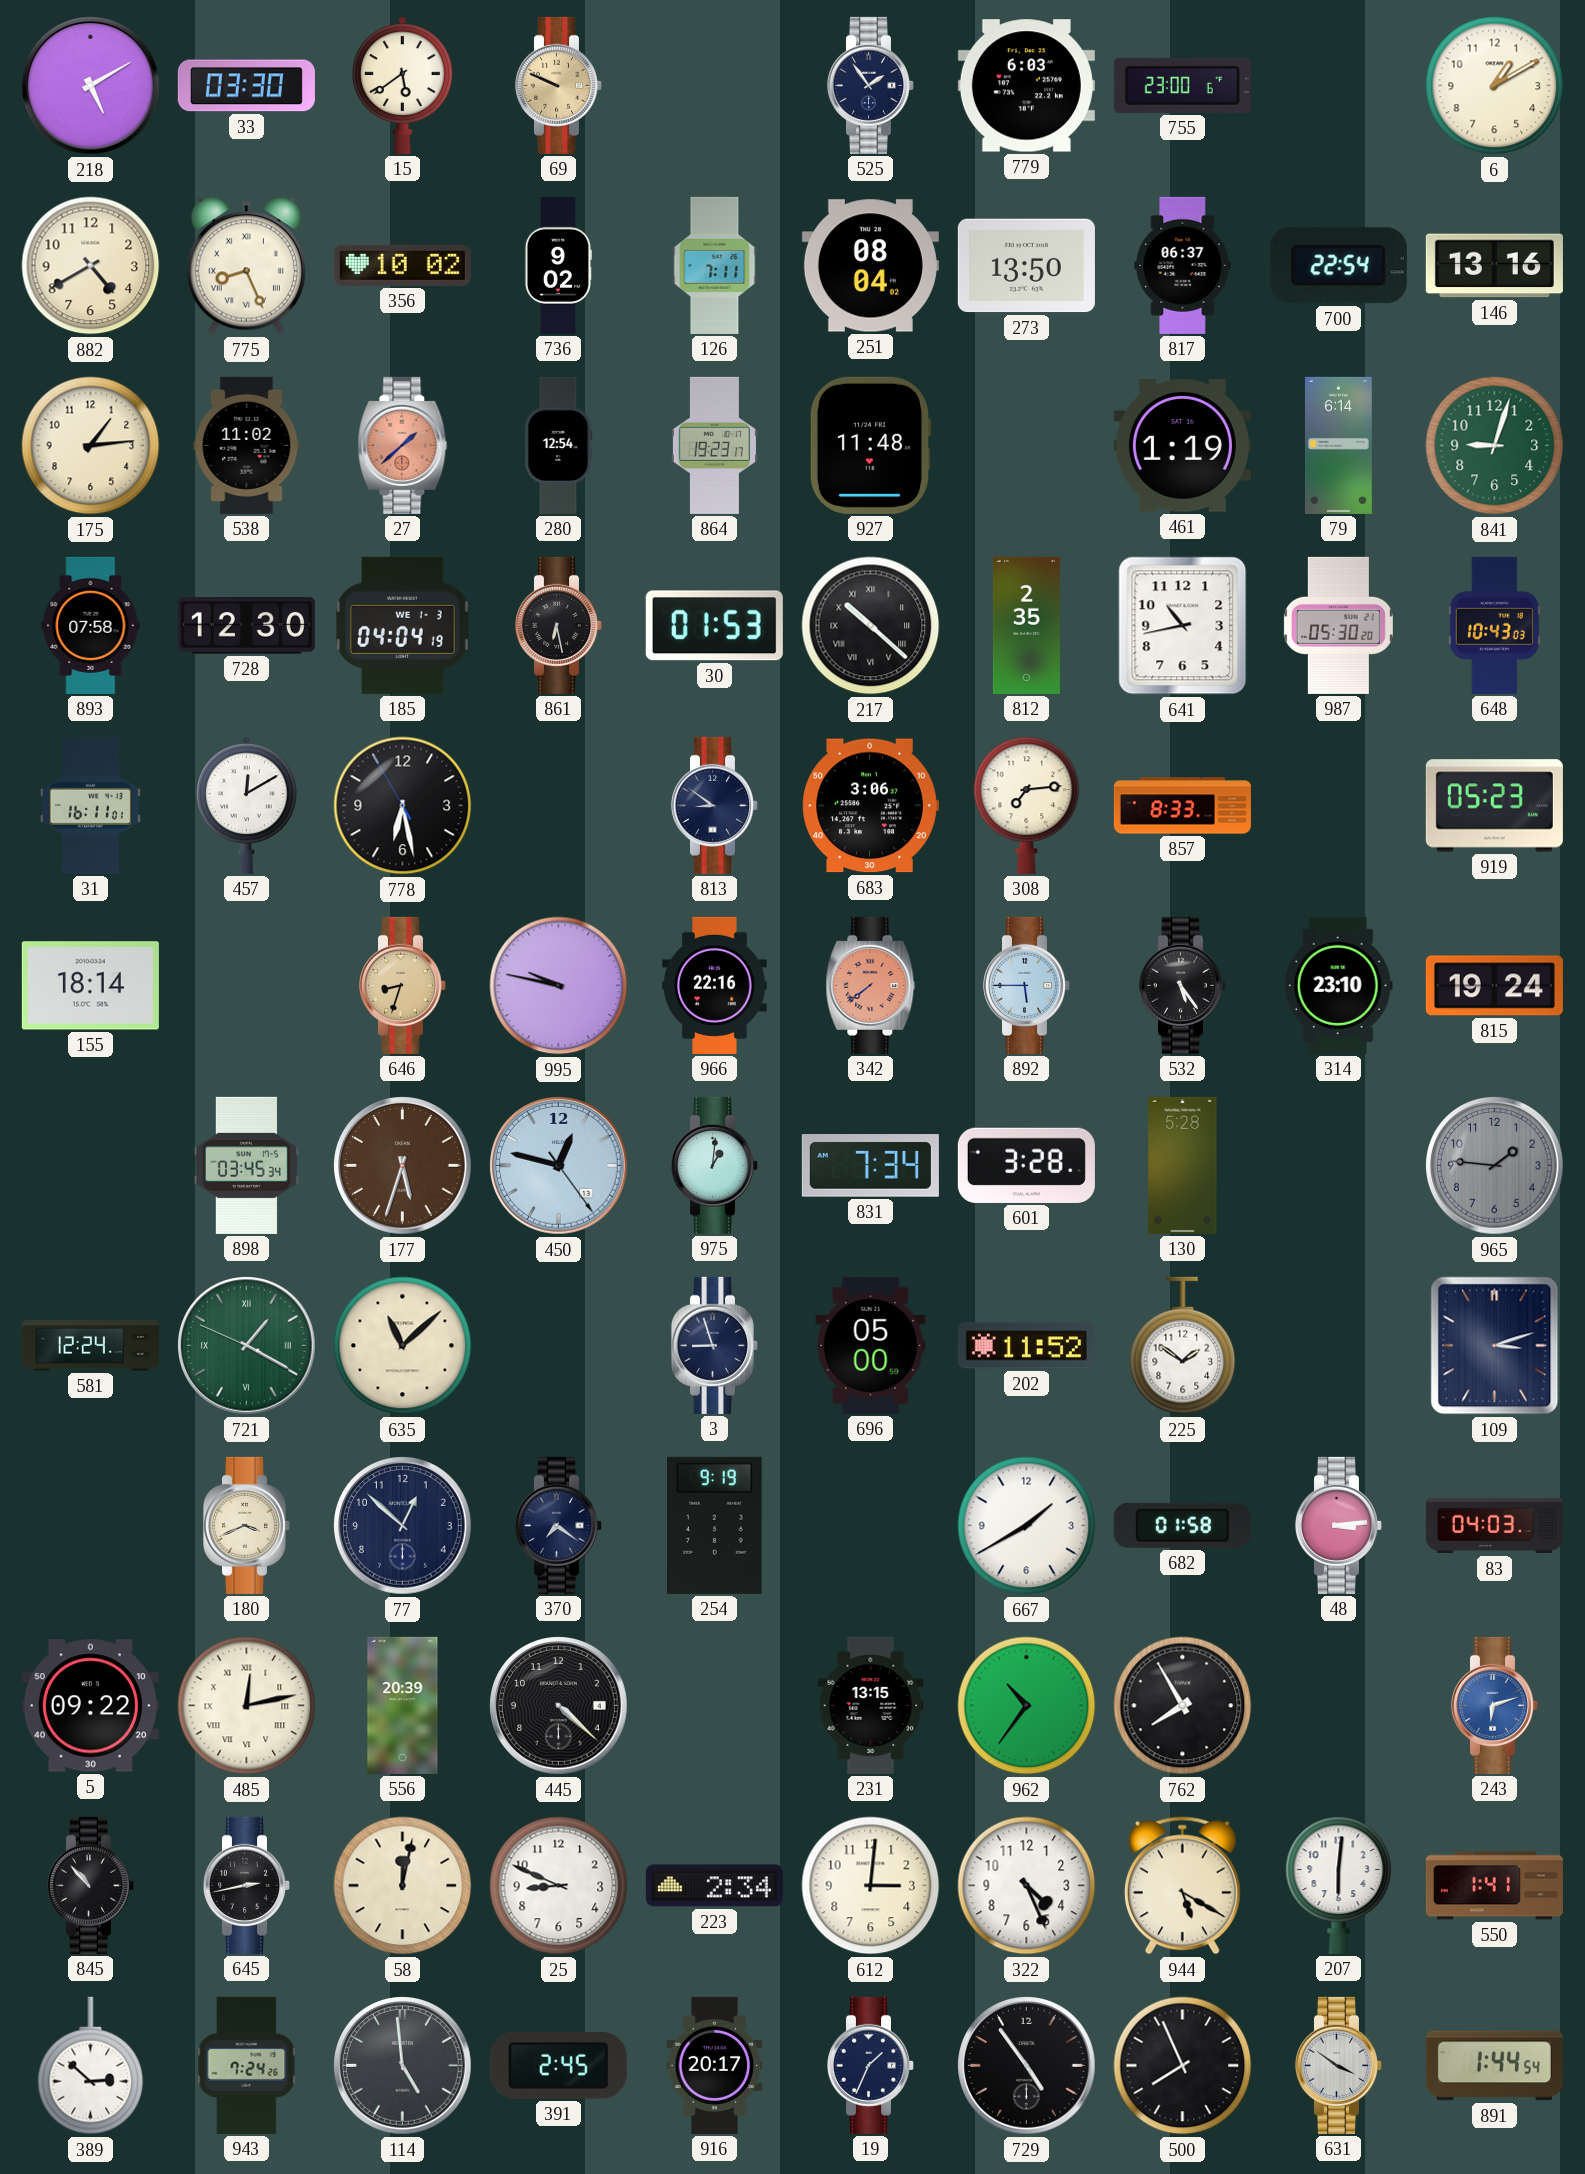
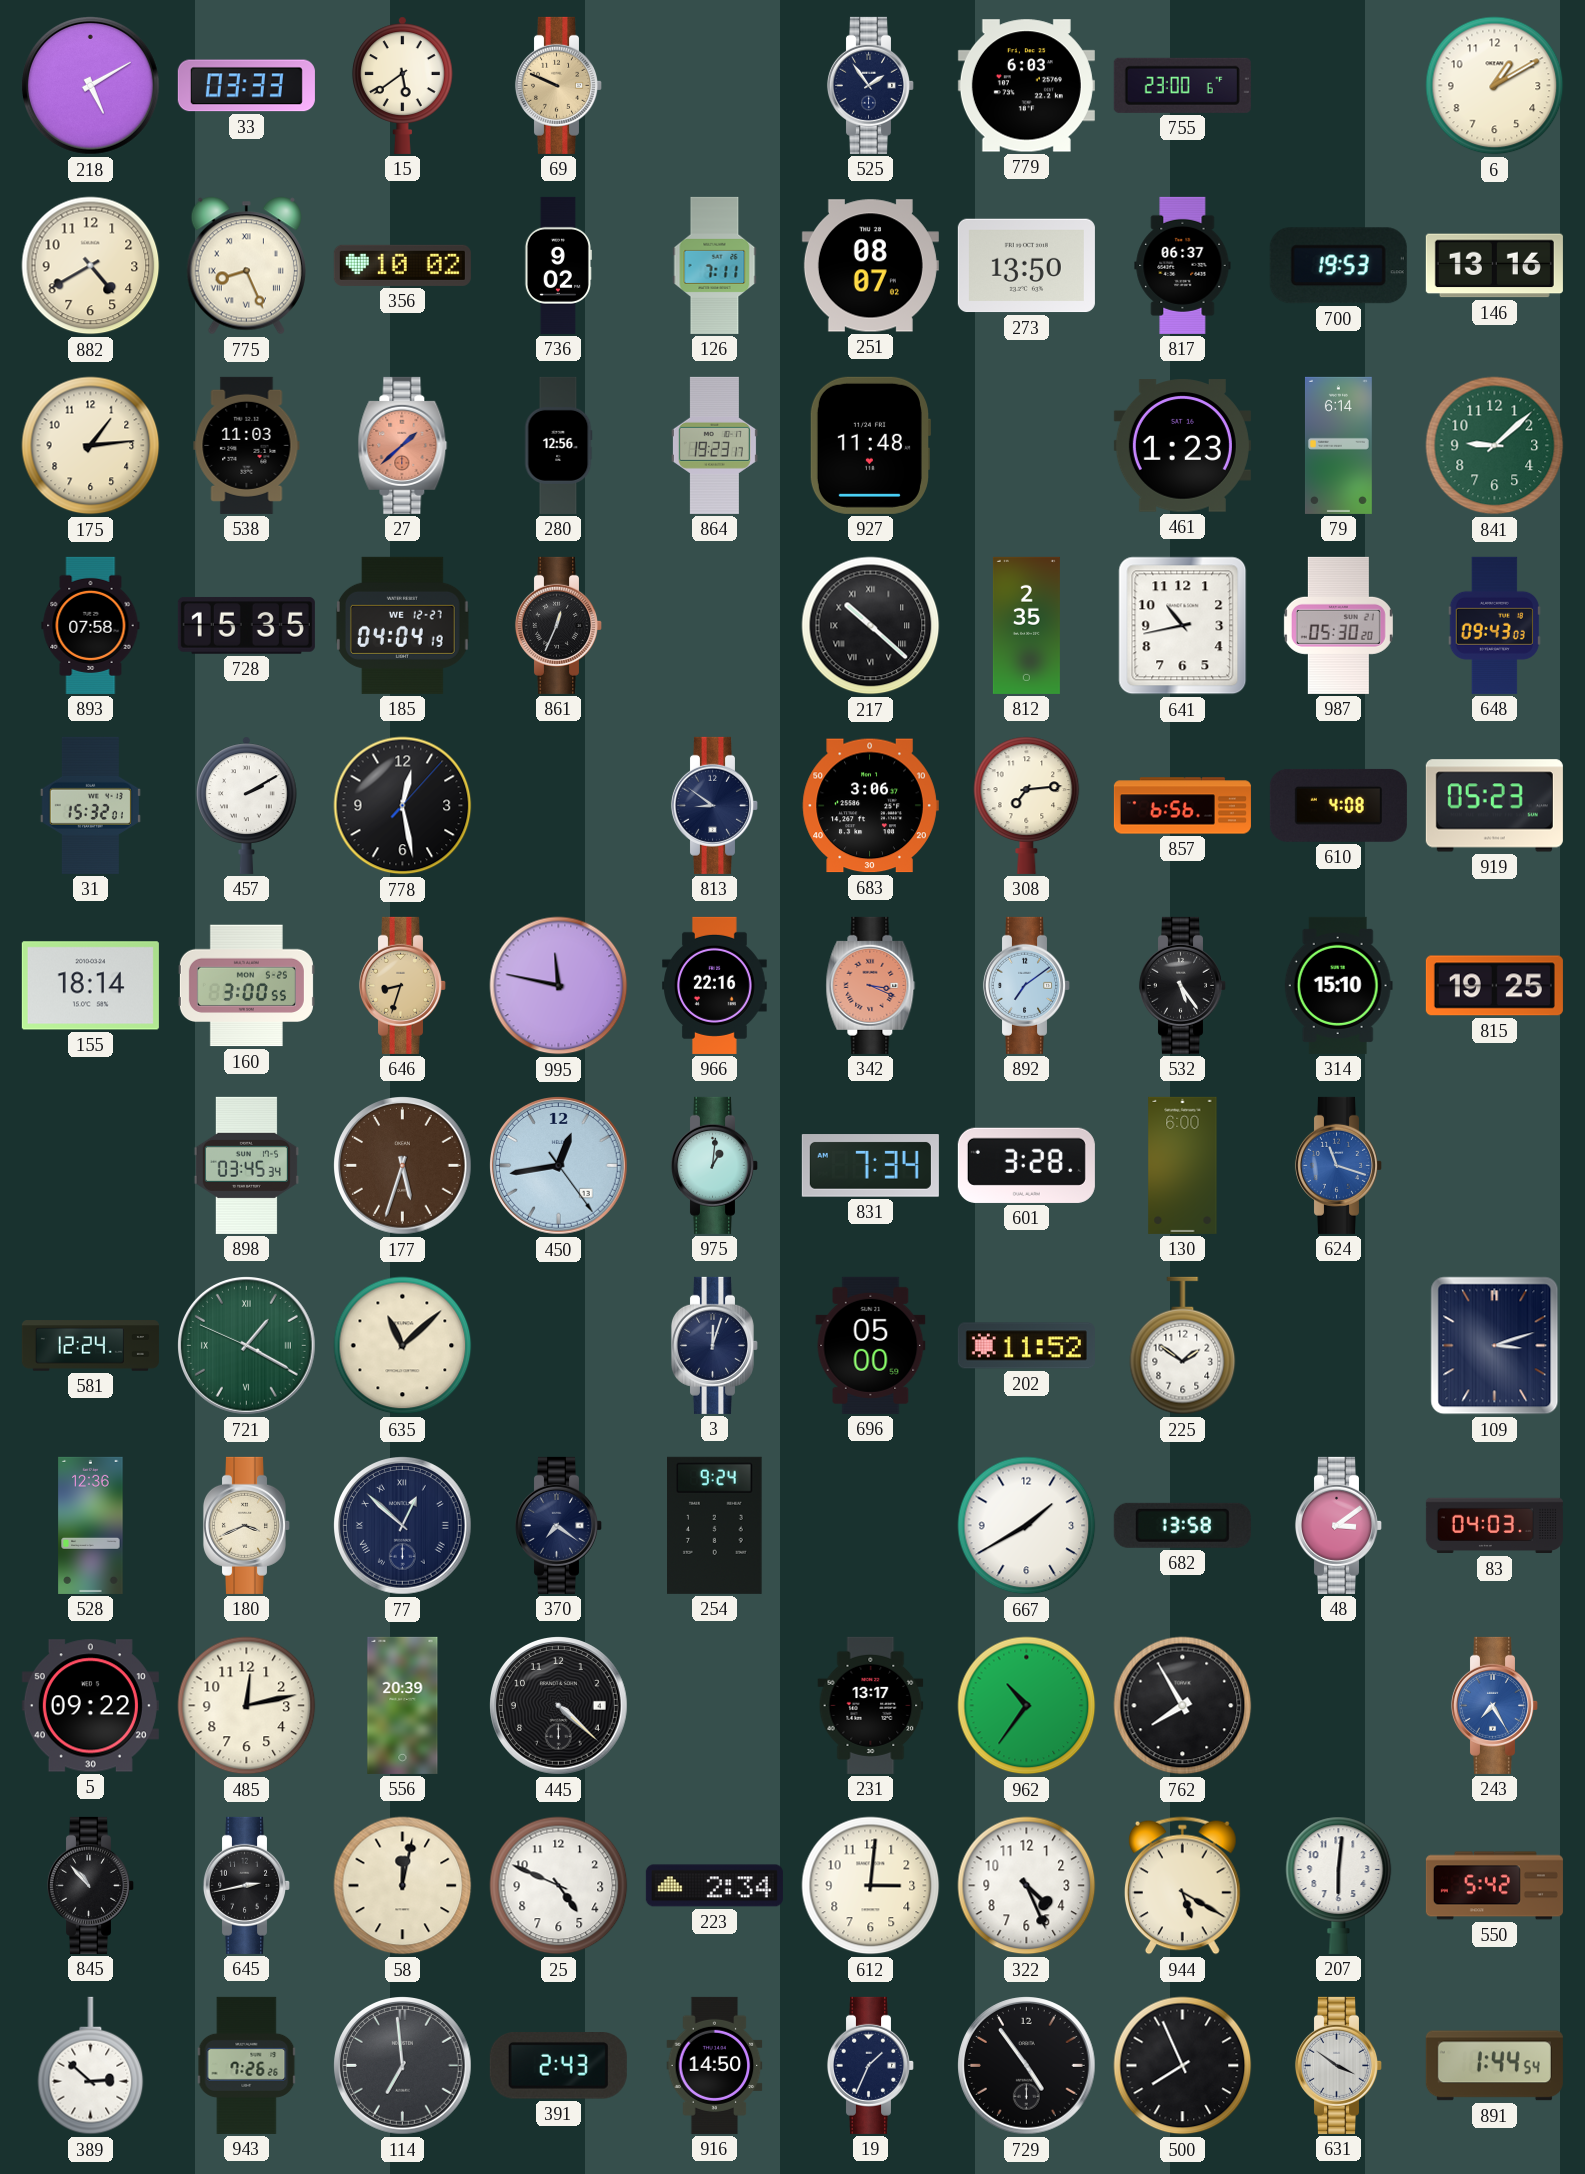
33: 03:30 -> 03:33 (246, 86)
251: 08:04 -> 08:07 (870, 266)
700: 22:54 -> 19:53 (1338, 266)
538: 11:02 -> 11:03 (247, 445)
280: 12:54 -> 12:56 (559, 445)
461: 1:19 -> 1:23 (1182, 446)
841: 9:03 -> 9:08 (1495, 446)
728: 12:30 -> 15:35 (246, 625)
185 date: WE 1-3 -> WE 12-27 (402, 625)
861: 6:28 -> 12:34 (558, 625)
30: 01:53 -> none (714, 626)
648: 10:43 -> 09:43 (1494, 625)
31: 16:11 -> 15:32 (90, 805)
457: 12:10 -> 2:10 (246, 805)
778: 6:27 -> 12:28 (403, 806)
857: 8:33 -> 6:56 (1182, 806)
610: none -> 4:08 (1338, 805)
160: none -> 3:00 (246, 986)
995: 9:47 -> 11:47 (559, 986)
342: 7:39 -> 3:19 (871, 985)
892: 5:45 -> 7:09 (1026, 985)
314: 23:10 -> 15:10 (1338, 985)
815: 19:24 -> 19:25 (1494, 986)
450: 12:47 -> 12:43 (559, 1166)
130: 5:28 -> 6:00 (1183, 1165)
624: none -> 11:18 (1338, 1165)
965: 1:46 -> none (1495, 1166)
3: 8:57 -> 12:03 (714, 1345)
528: none -> 12:36 (91, 1525)
77 numerals: Arabic -> Roman (403, 1526)
254: 9:19 -> 9:24 (715, 1525)
682: 01:58 -> 13:58 (1182, 1525)
48: 3:14 -> 3:09 (1338, 1525)
485 numerals: Roman -> Arabic (247, 1706)
231: 13:15 -> 13:17 (871, 1705)
243: 6:12 -> 7:25 (1494, 1705)
25: 8:49 -> 4:49 (559, 1886)
550: 1:41 -> 5:42 (1494, 1886)
943: 7:24 -> 7:26 (247, 2065)
114: 4:59 -> 6:59 (403, 2066)
391: 2:45 -> 2:43 (558, 2066)
916: 20:17 -> 14:50 (715, 2065)
